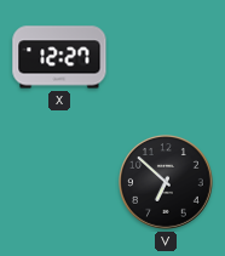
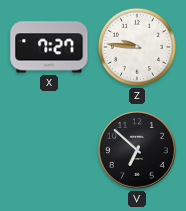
X: 12:27 -> 7:27 (49, 47)
Z: none -> 9:46 (137, 47)
